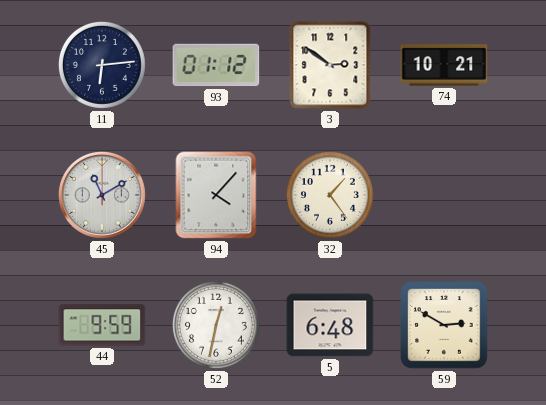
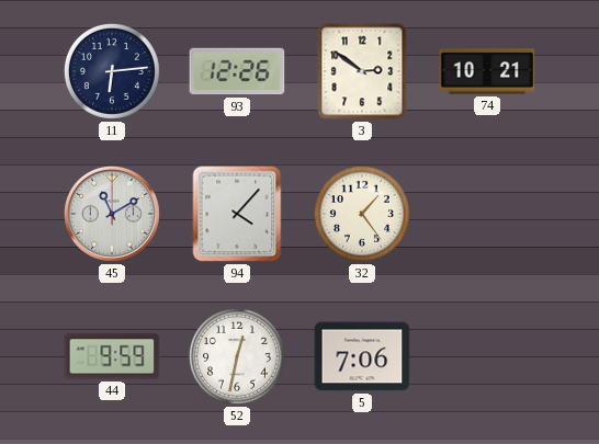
93: 01:12 -> 12:26 (237, 71)
5: 6:48 -> 7:06 (362, 356)
59: 2:50 -> none (444, 325)
